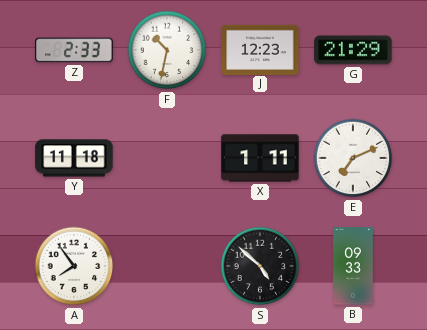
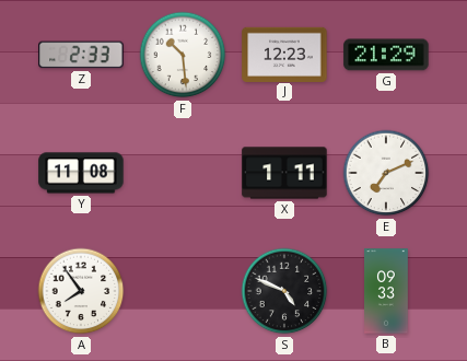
F: 10:32 -> 10:29 (183, 55)
Y: 11:18 -> 11:08 (81, 173)
S: 4:52 -> 4:49 (284, 291)
